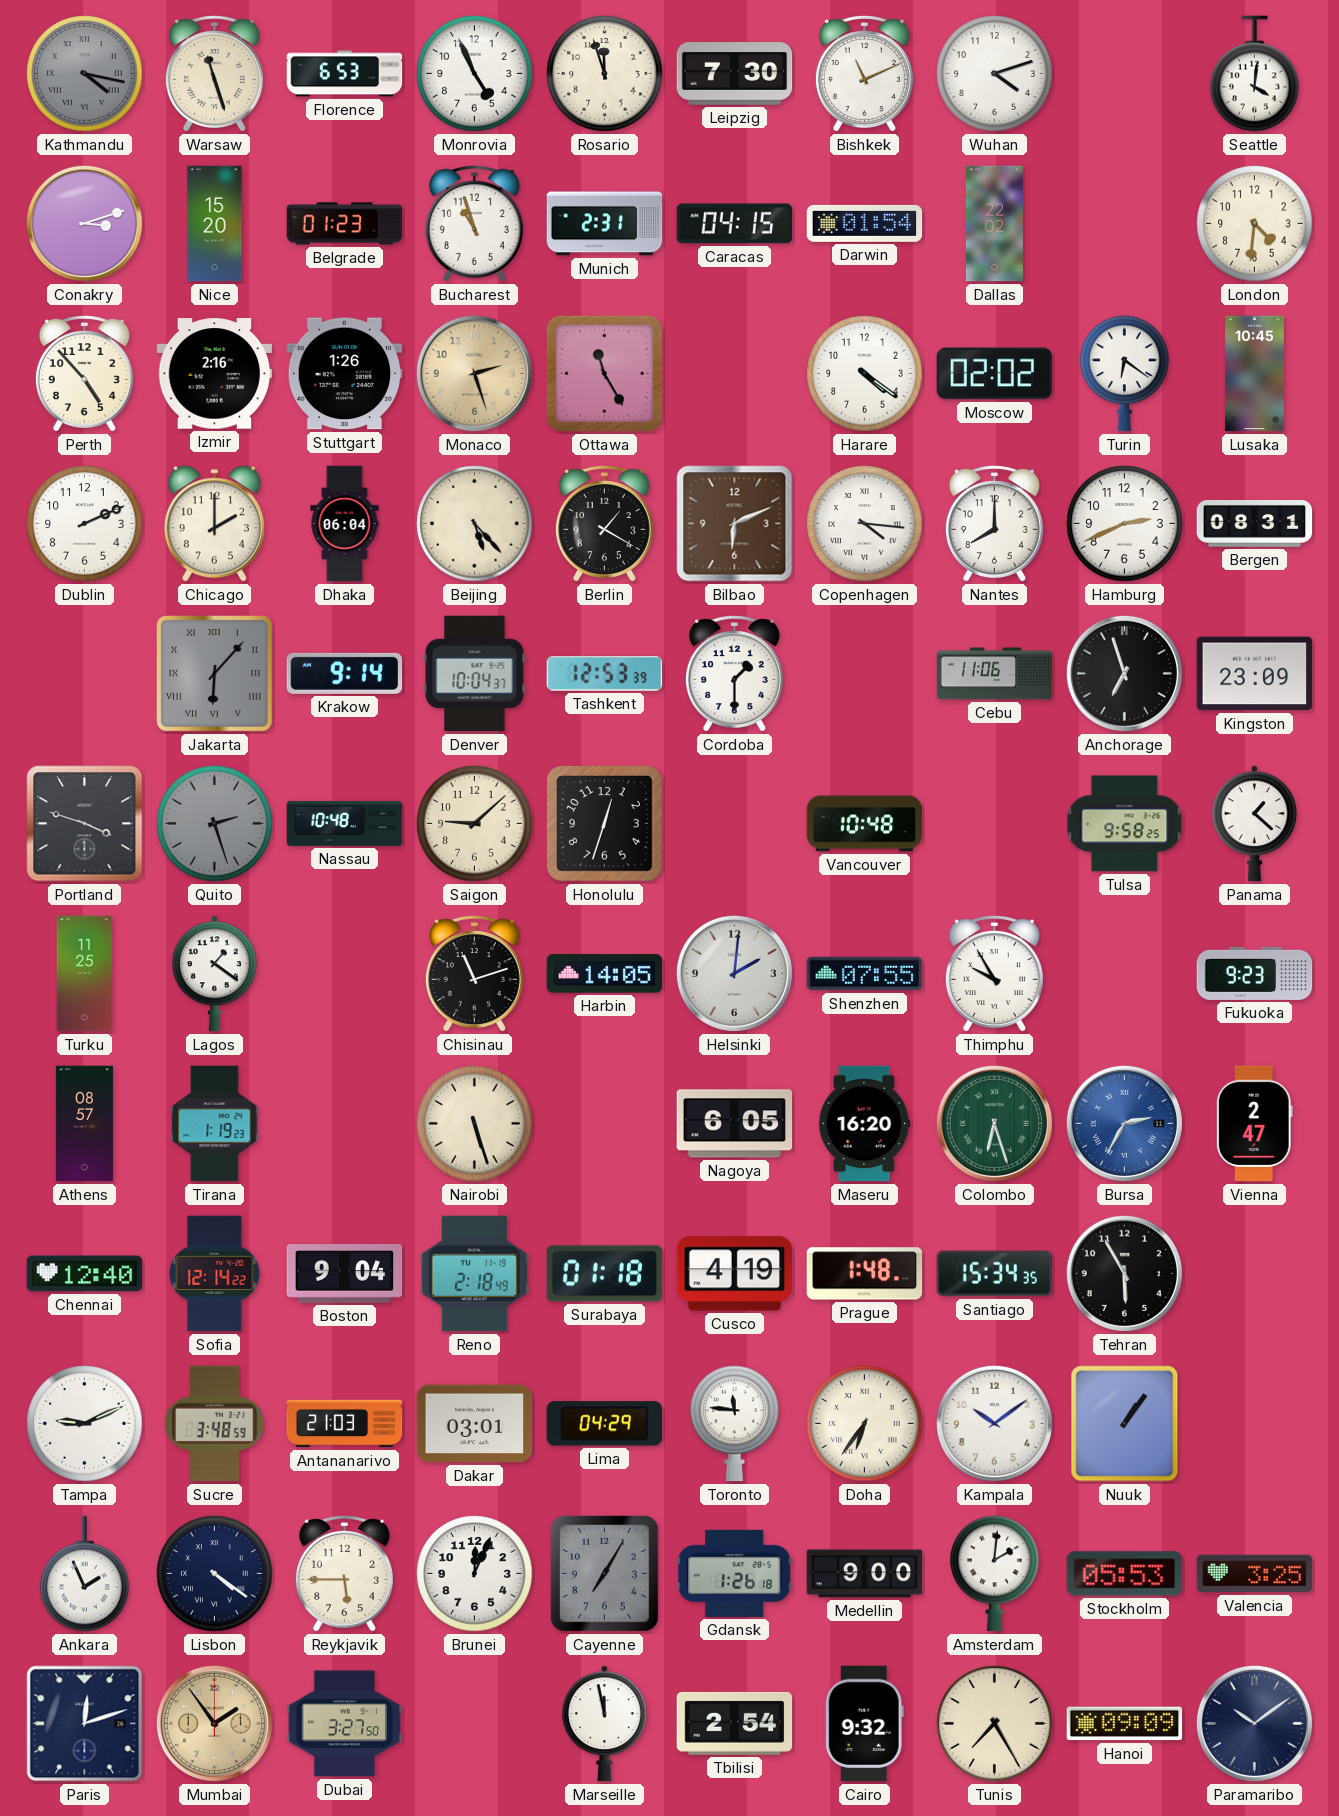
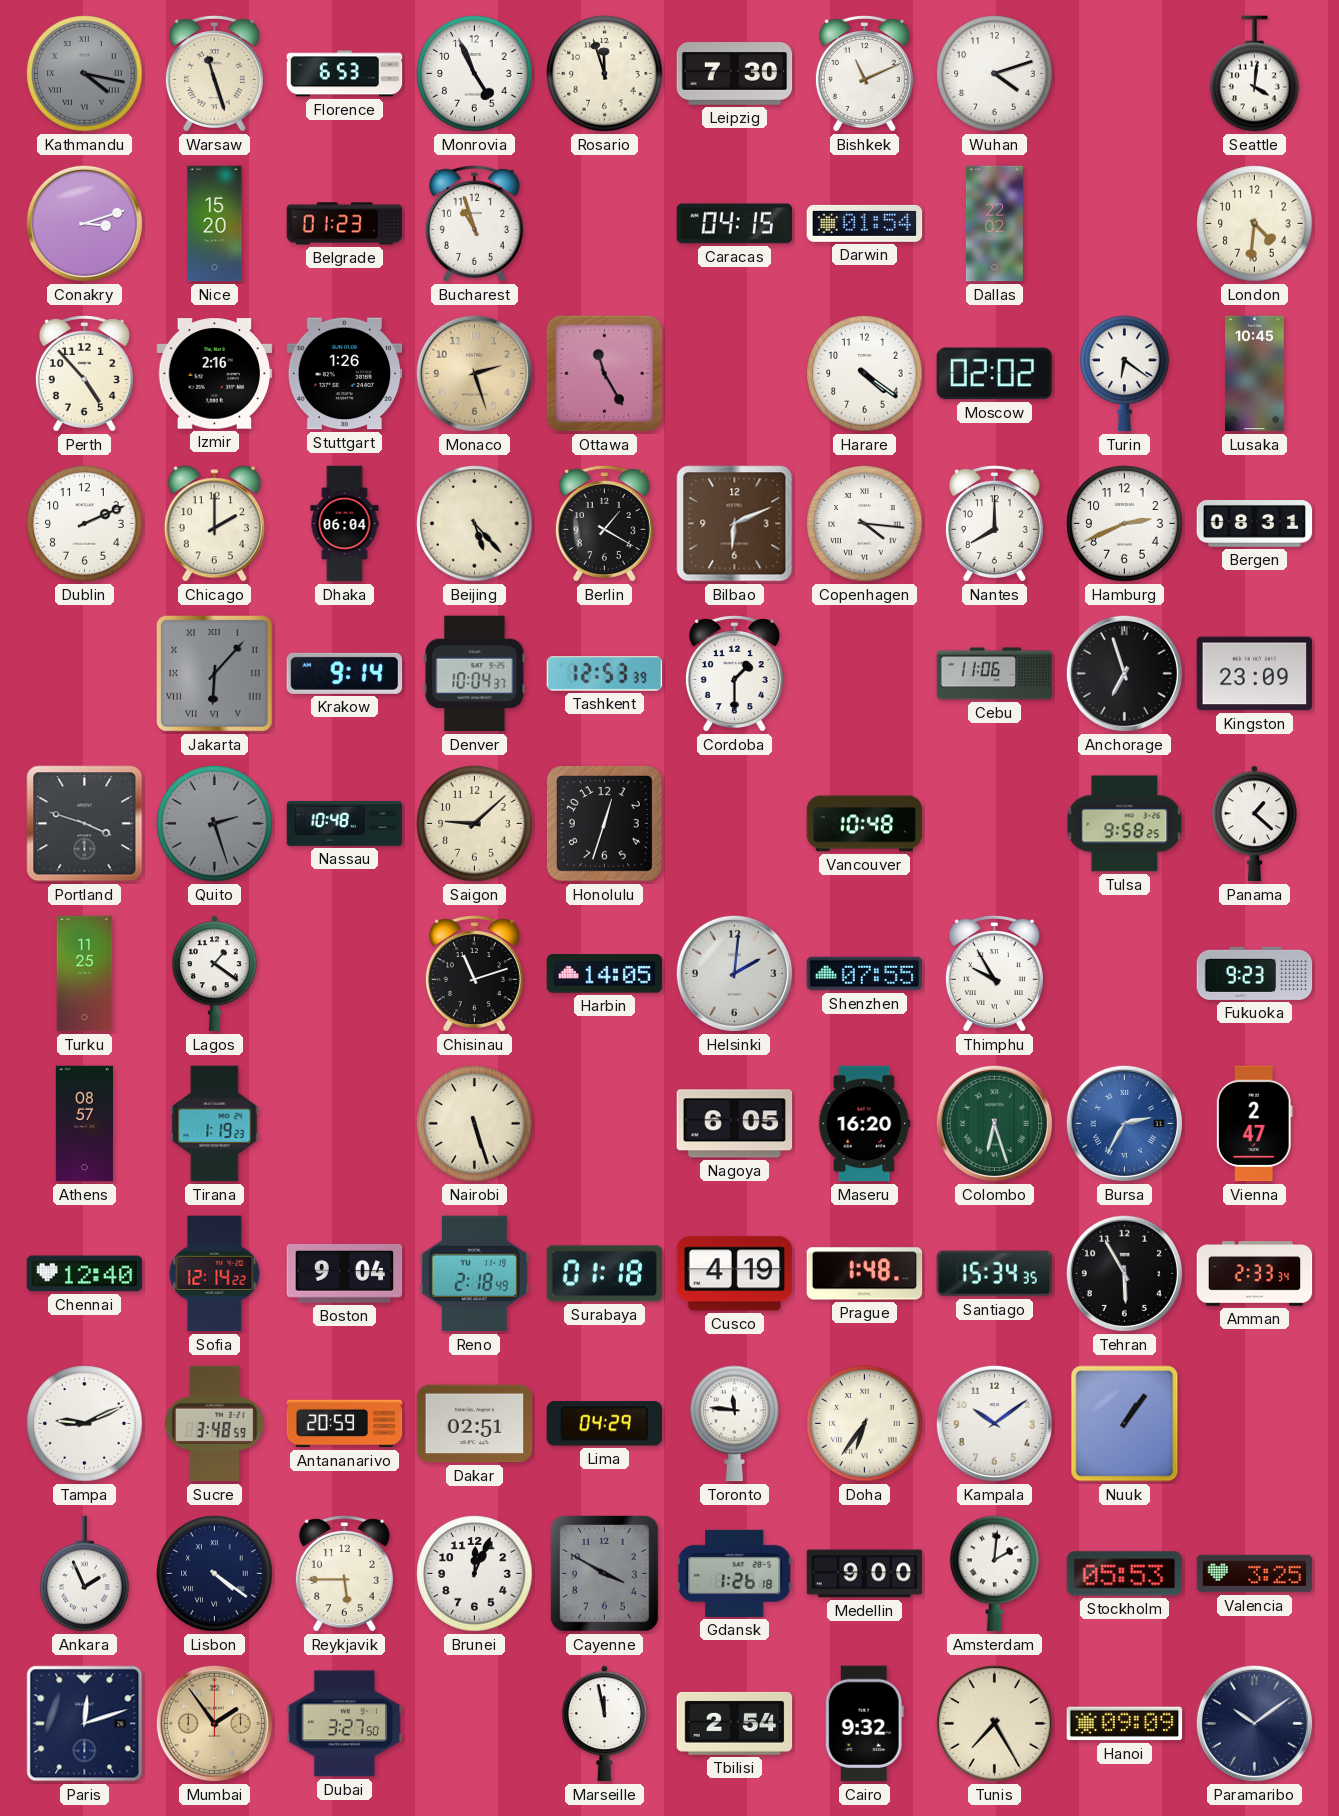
Munich: 2:31 -> none (605, 224)
Amman: none -> 2:33 (1255, 1274)
Antananarivo: 21:03 -> 20:59 (345, 1424)
Dakar: 03:01 -> 02:51 (475, 1424)
Cayenne: 7:05 -> 3:50 (605, 1574)
